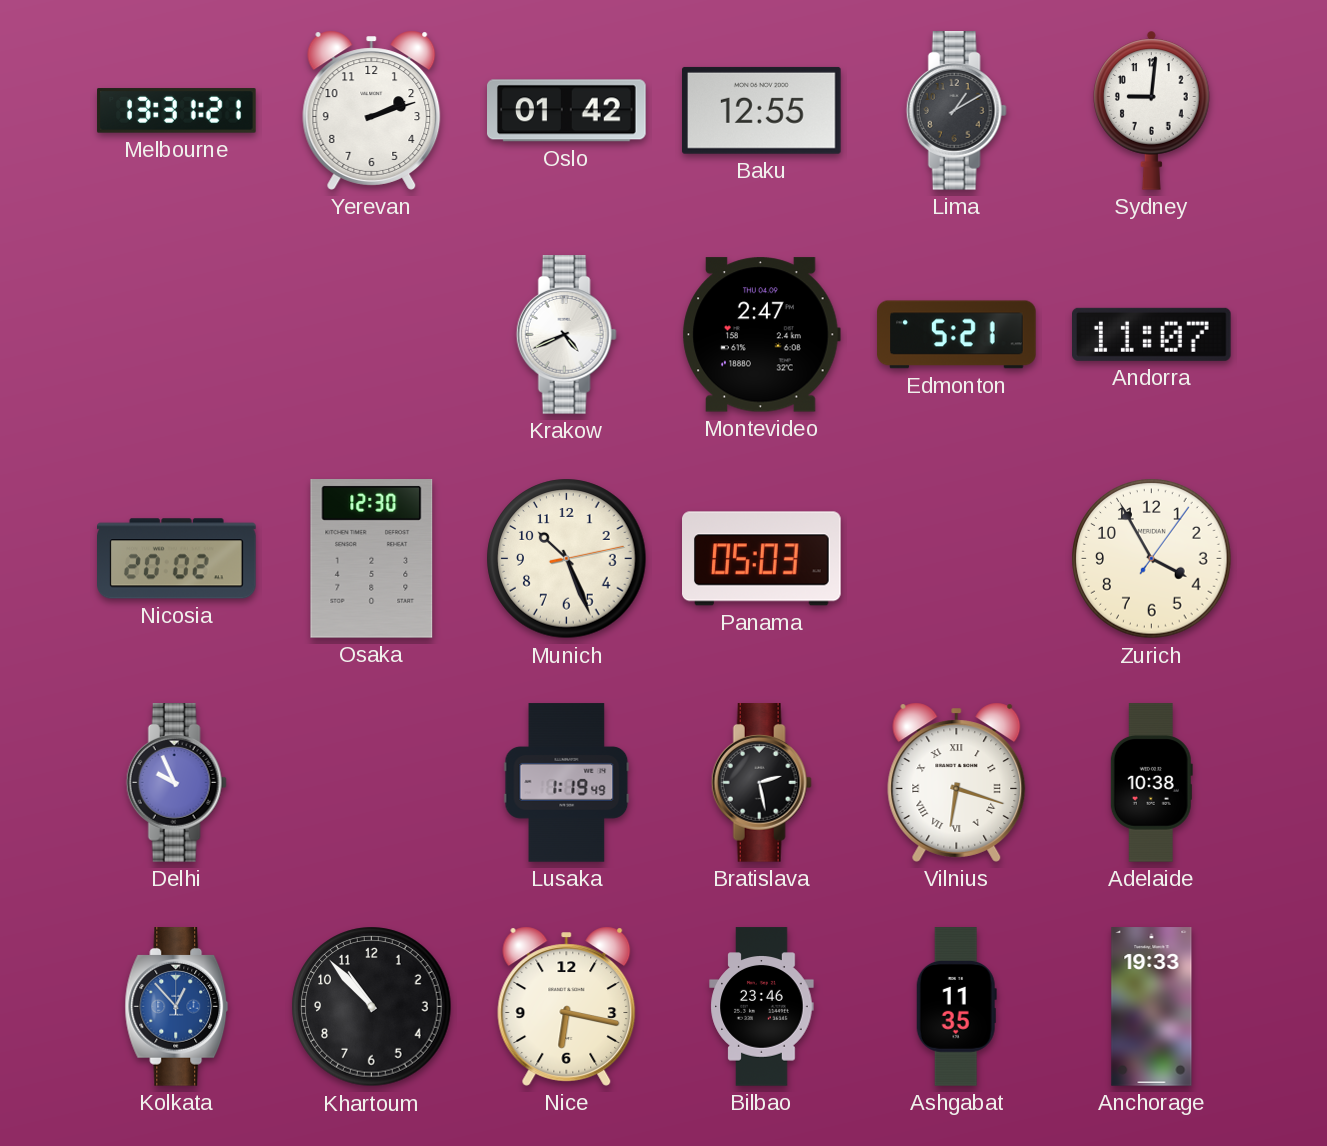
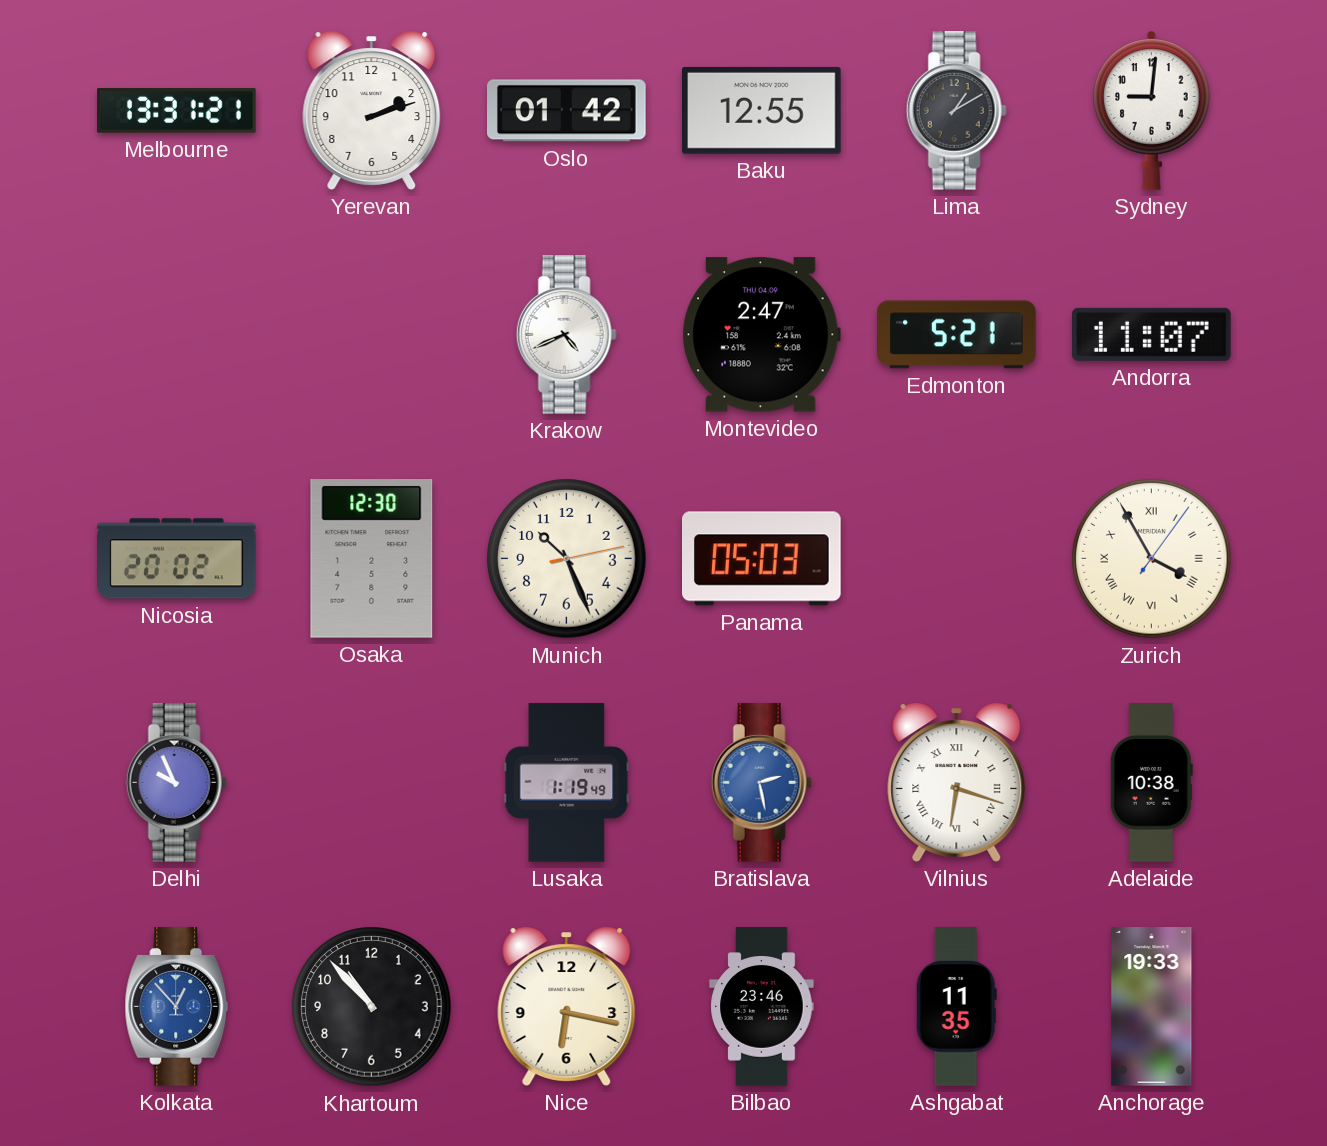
Zurich numerals: Arabic -> Roman (1152, 559)
Bratislava dial: black -> blue (761, 783)
